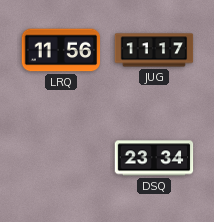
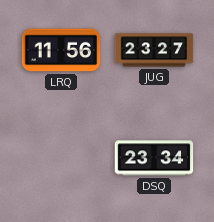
JUG: 11:17 -> 23:27 (154, 50)
